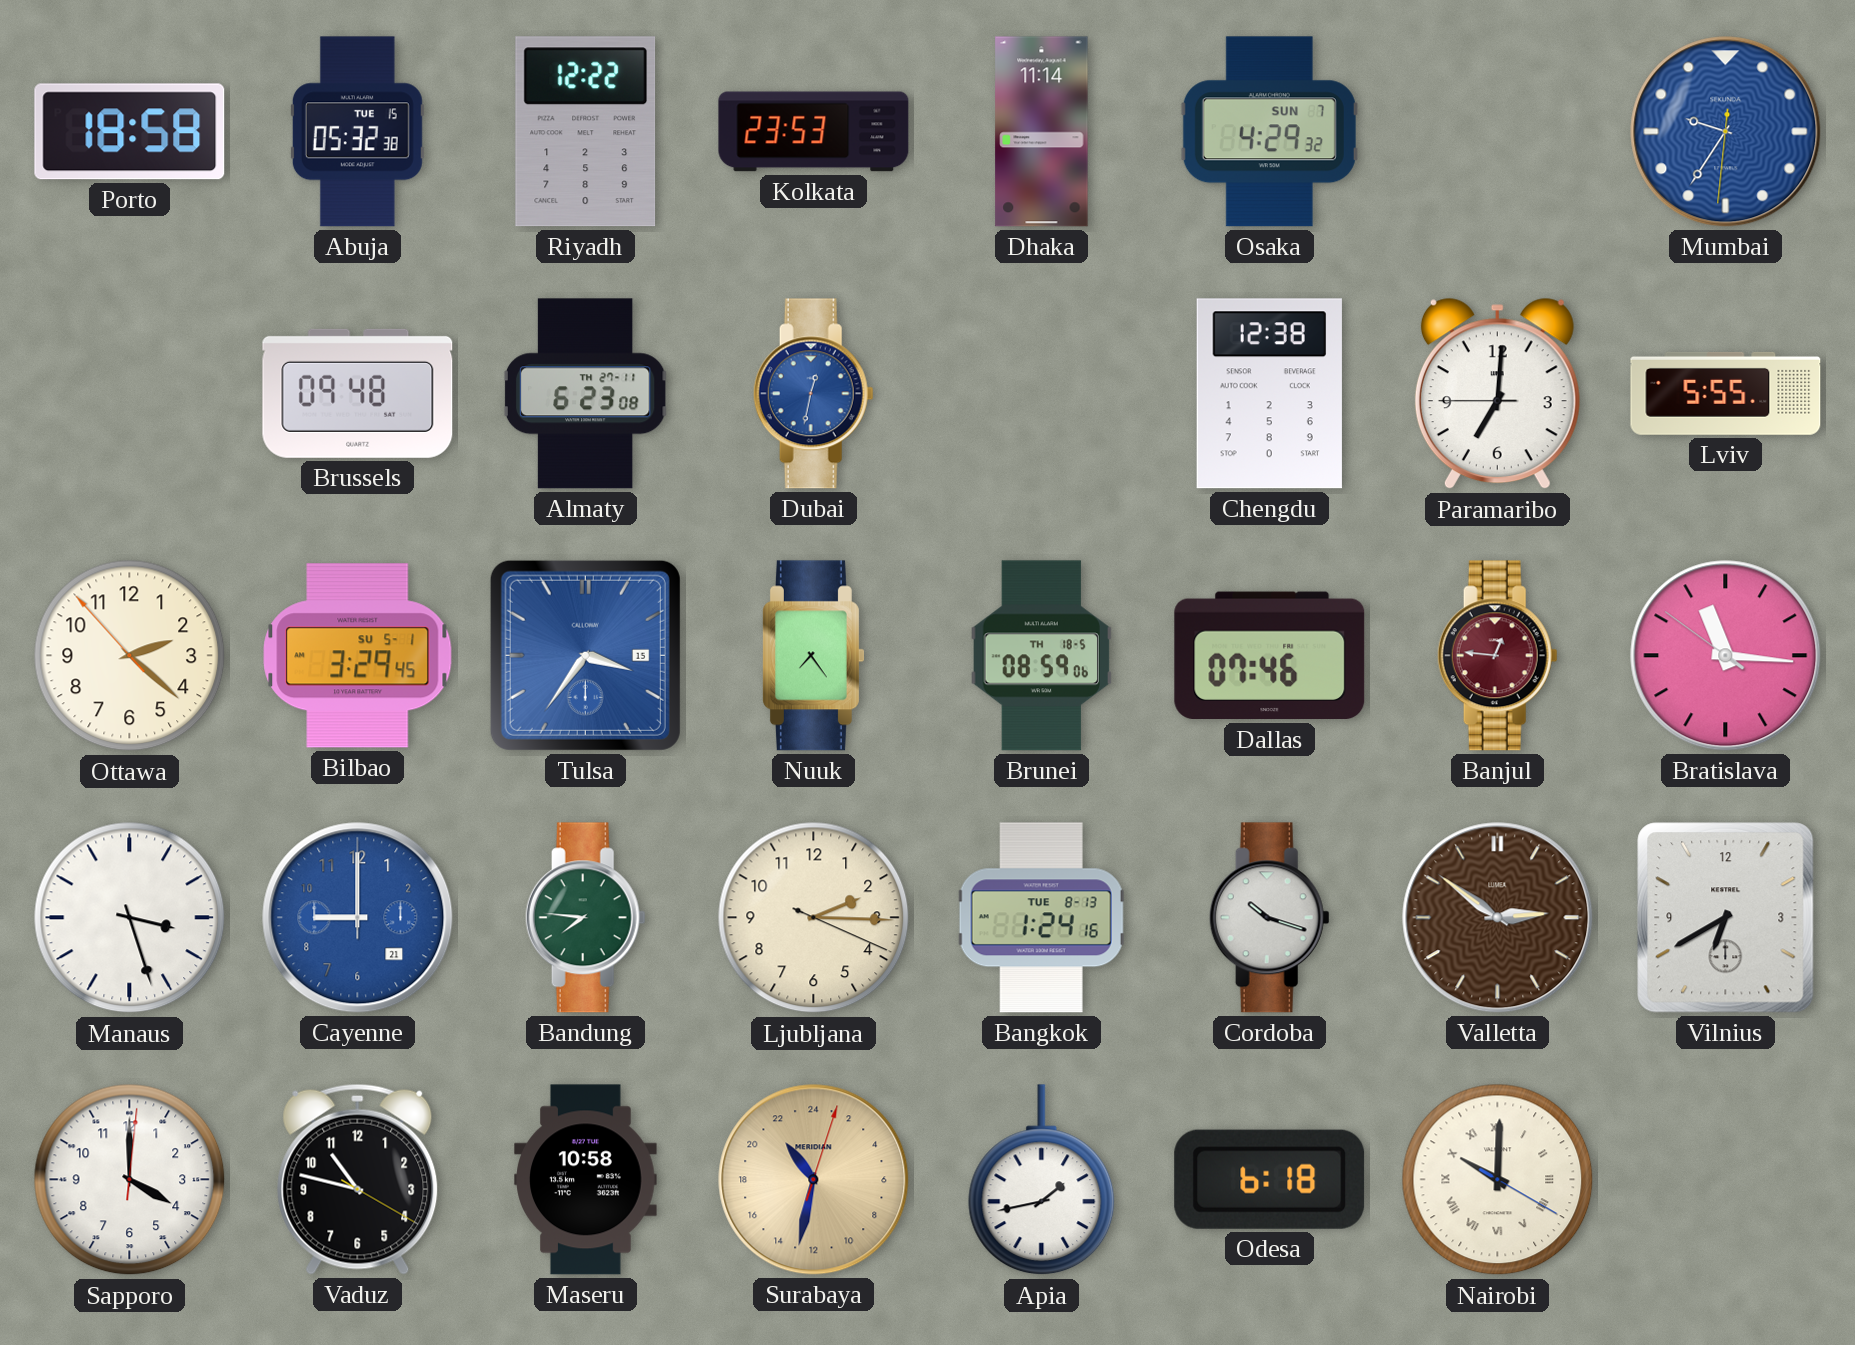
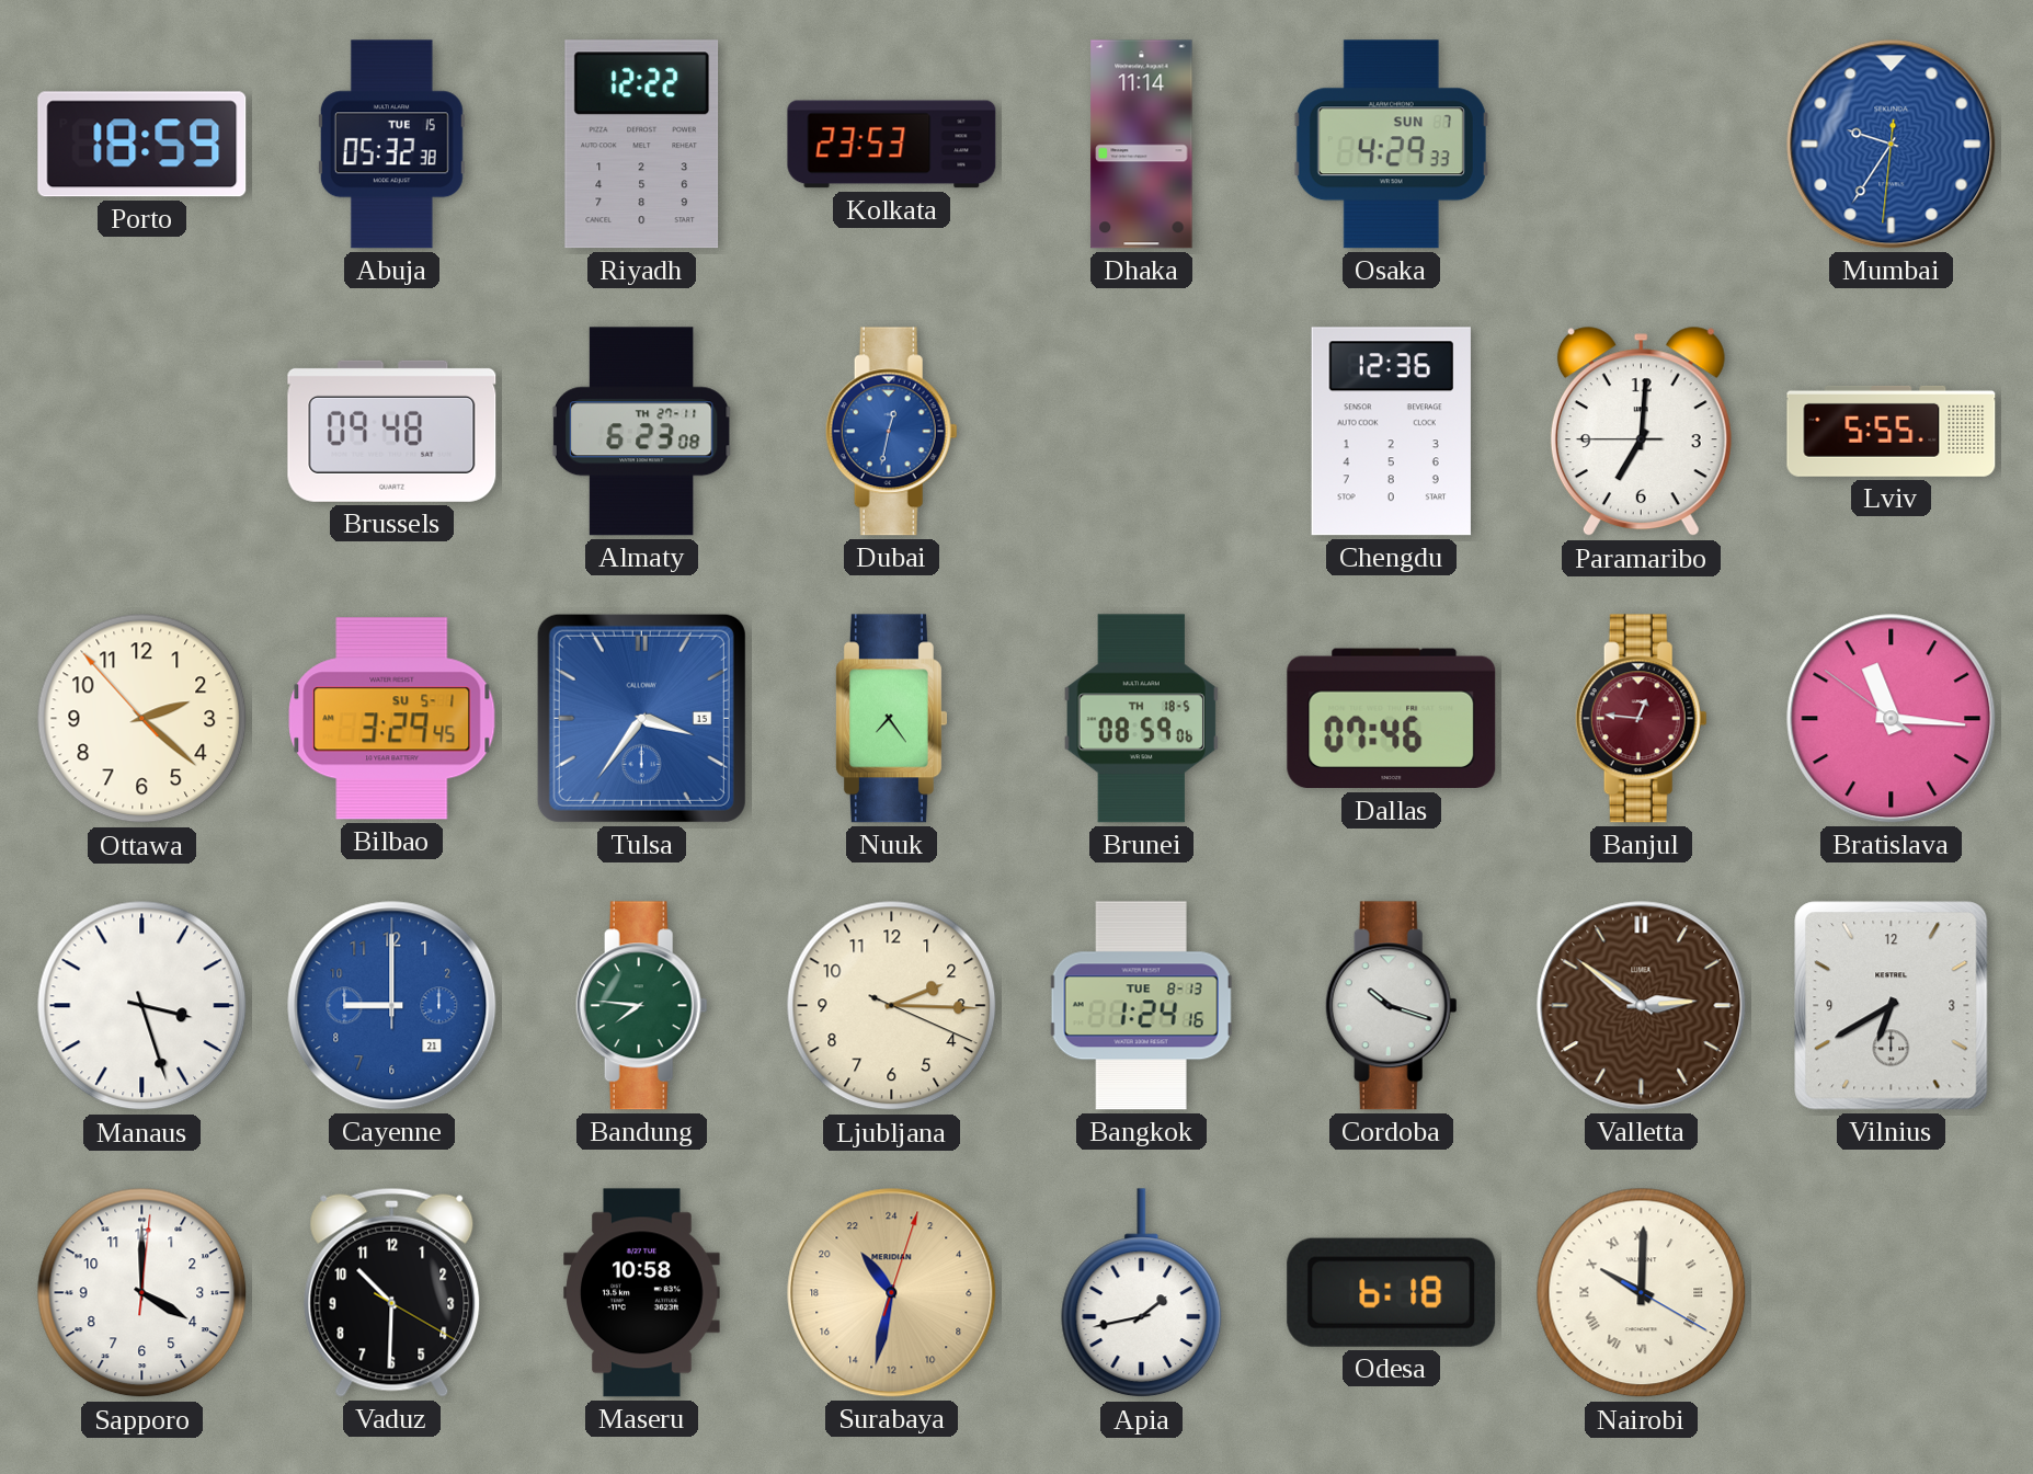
Porto: 18:58 -> 18:59 (142, 145)
Osaka: 4:29:32 -> 4:29:33 (1391, 145)
Chengdu: 12:38 -> 12:36 (1391, 432)
Vaduz: 10:47 -> 10:30 (392, 1292)
